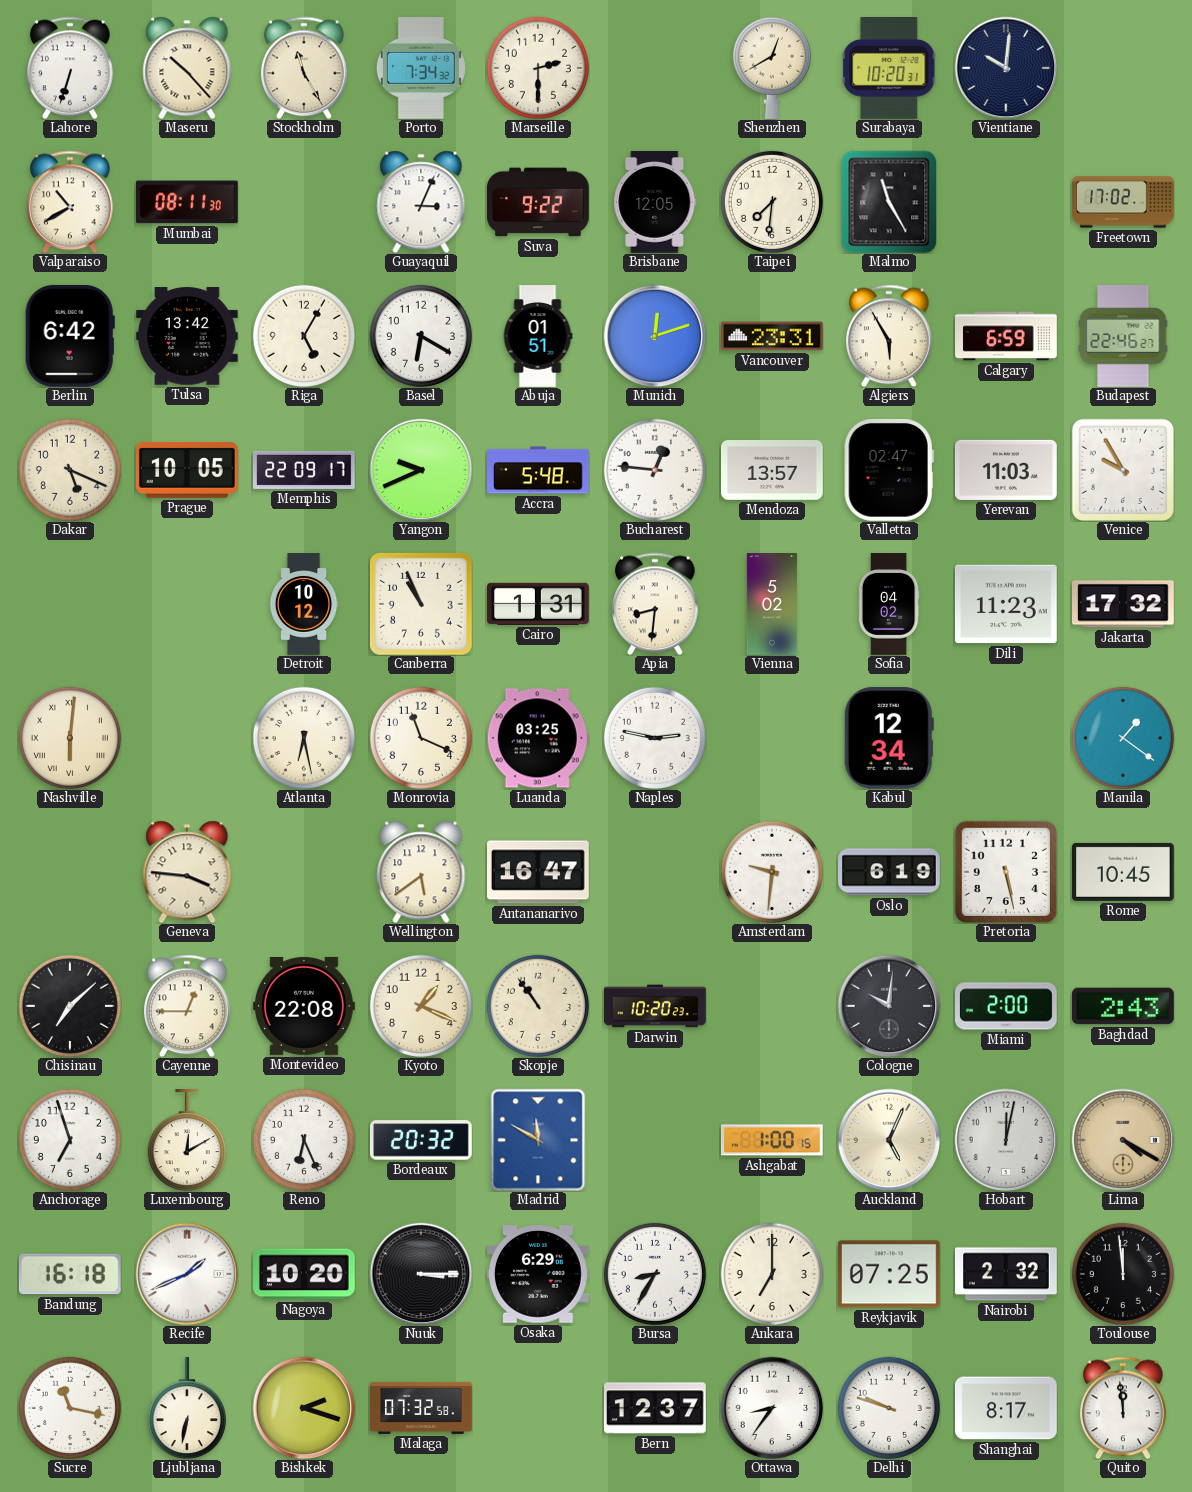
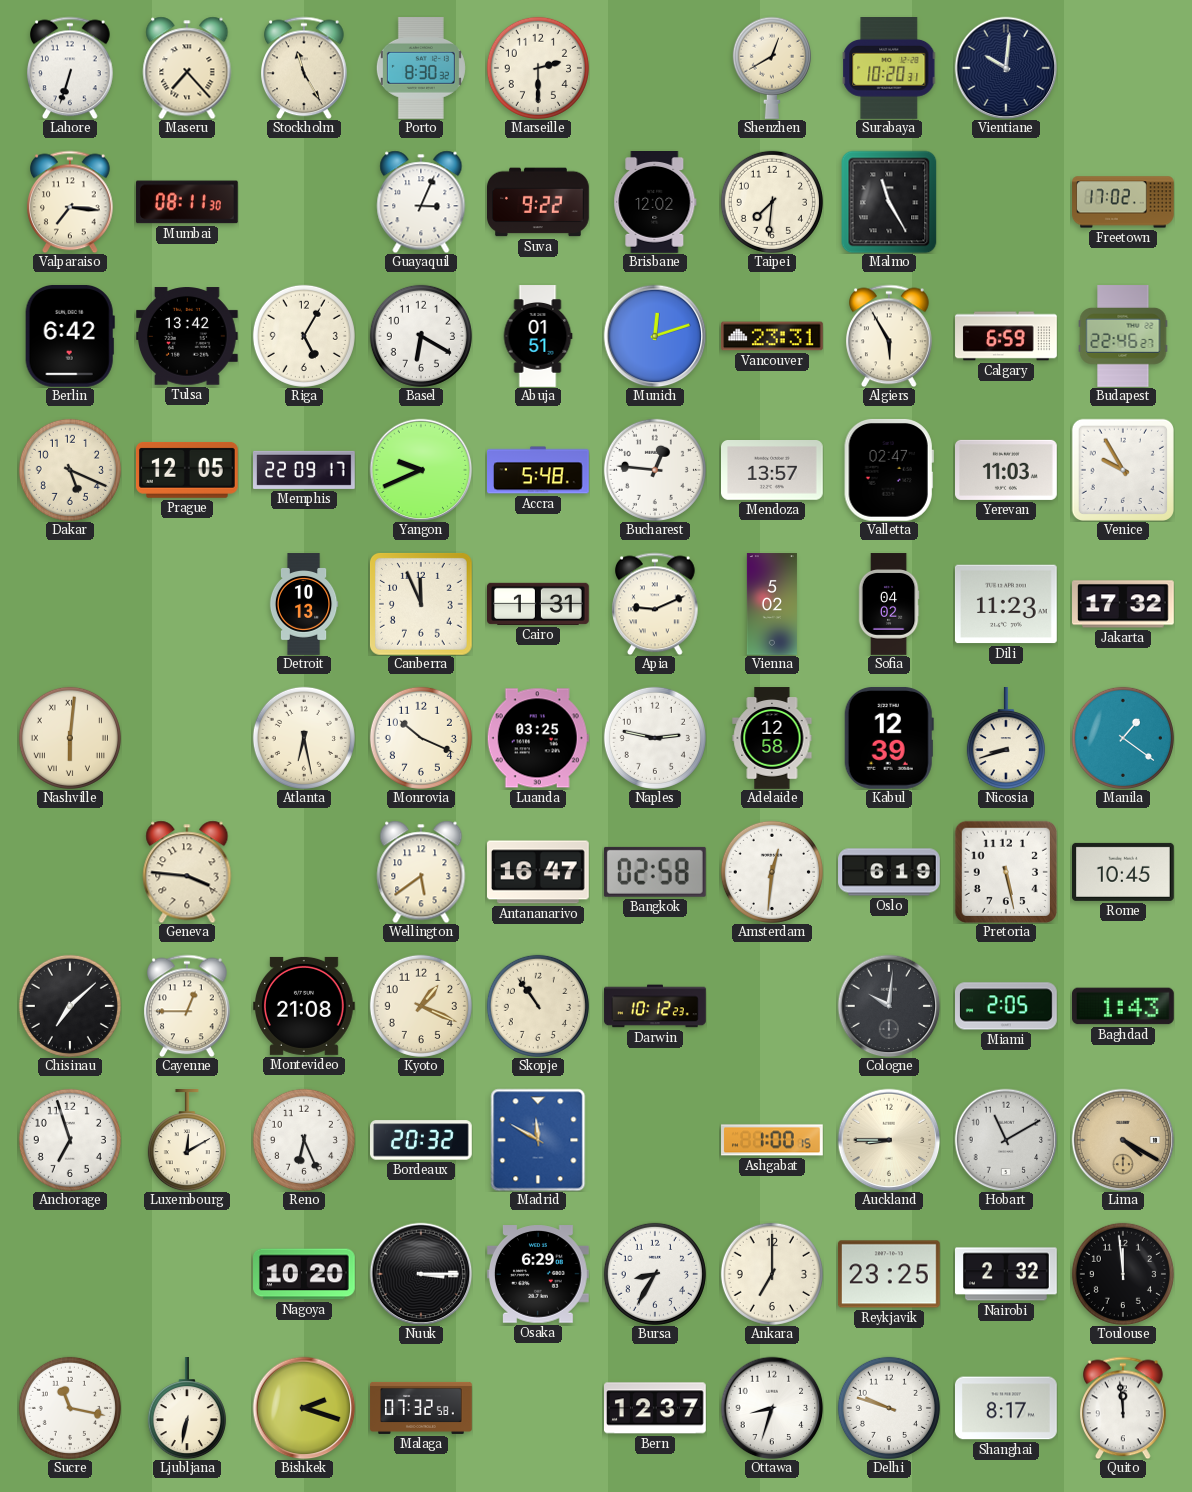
Maseru: 10:23 -> 7:23 (187, 68)
Porto: 7:34 -> 8:30 (421, 69)
Valparaiso: 10:40 -> 7:16 (71, 202)
Brisbane: 12:05 -> 12:02 (655, 203)
Prague: 10:05 -> 12:05 (187, 470)
Detroit: 10:12 -> 10:13 (304, 604)
Canberra: 10:56 -> 11:56 (421, 604)
Apia: 8:31 -> 9:11 (656, 604)
Monrovia: 11:19 -> 10:19 (421, 738)
Adelaide: none -> 12:58 (772, 738)
Kabul: 12:34 -> 12:39 (889, 738)
Nicosia: none -> 8:42 (1006, 739)
Bangkok: none -> 02:58 (655, 872)
Amsterdam: 9:31 -> 12:31 (772, 872)
Montevideo: 22:08 -> 21:08 (305, 1006)
Darwin: 10:20 -> 10:12 (655, 1006)
Miami: 2:00 -> 2:05 (1007, 1006)
Baghdad: 2:43 -> 1:43 (1124, 1006)
Auckland: 5:04 -> 8:45 (889, 1140)
Hobart: 12:02 -> 11:10 (1006, 1140)
Bandung: 16:18 -> none (70, 1274)
Recife: 1:41 -> none (187, 1274)
Reykjavik: 07:25 -> 23:25 (889, 1274)
Ottawa: 8:36 -> 8:33 (772, 1408)
